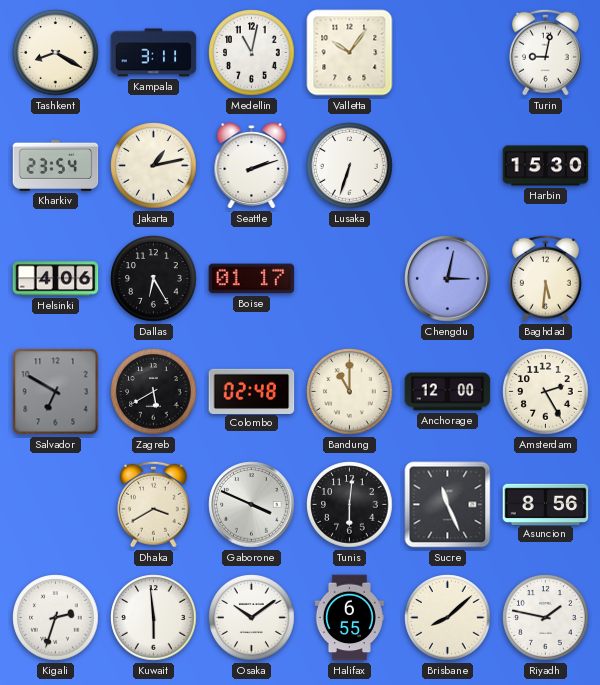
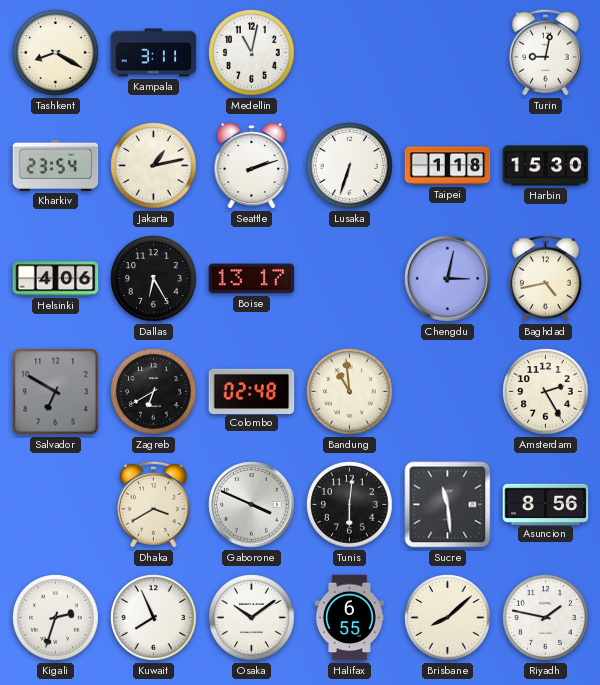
Valletta: 10:06 -> none (350, 53)
Taipei: none -> 1:18 (448, 166)
Boise: 01:17 -> 13:17 (252, 279)
Baghdad: 5:31 -> 4:43 (545, 278)
Zagreb: 5:40 -> 6:40 (154, 392)
Bandung: 11:00 -> 10:59 (350, 392)
Anchorage: 12:00 -> none (448, 392)
Sucre: 11:26 -> 11:29 (448, 505)
Kuwait: 5:59 -> 7:56 (154, 618)
